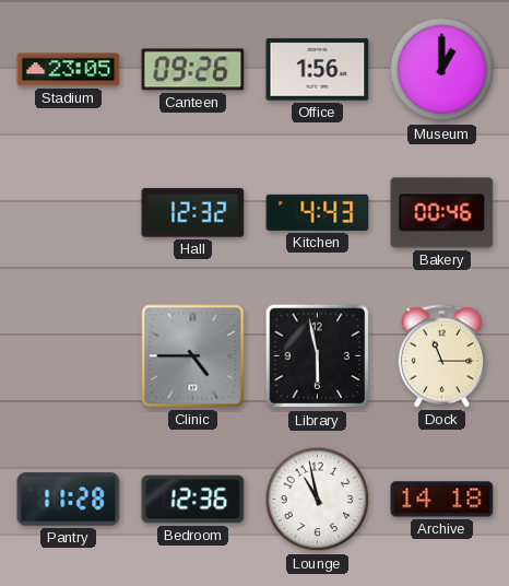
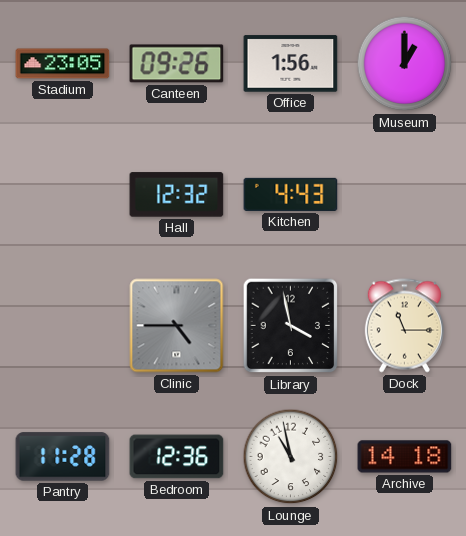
Bakery: 00:46 -> none (442, 213)
Library: 5:58 -> 3:58 (291, 326)
